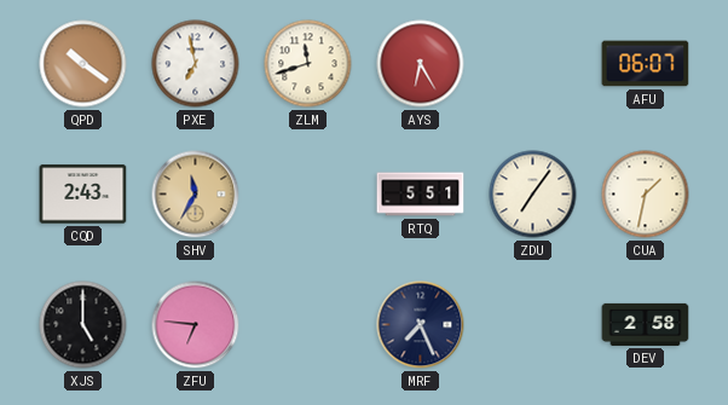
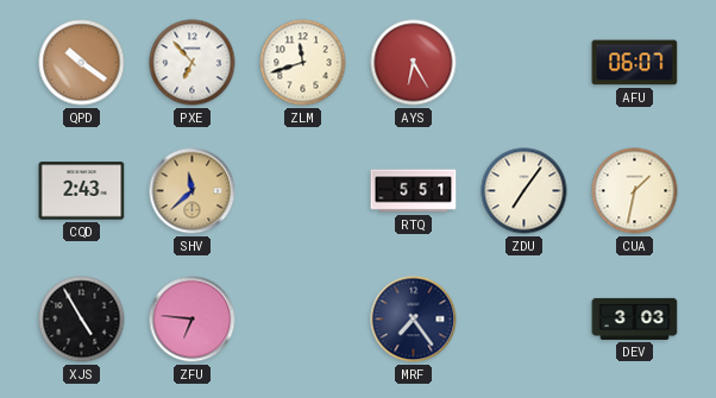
PXE: 6:58 -> 6:53 (193, 63)
SHV: 11:35 -> 11:38 (193, 191)
XJS: 5:00 -> 4:55 (82, 320)
MRF: 7:26 -> 7:24 (414, 320)
DEV: 2:58 -> 3:03 (635, 318)
